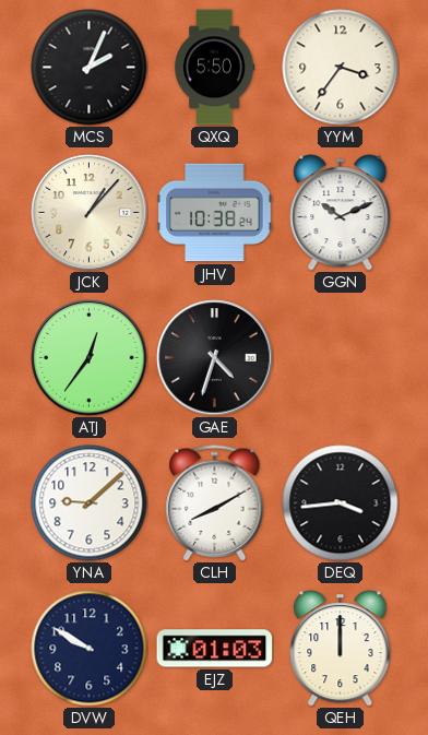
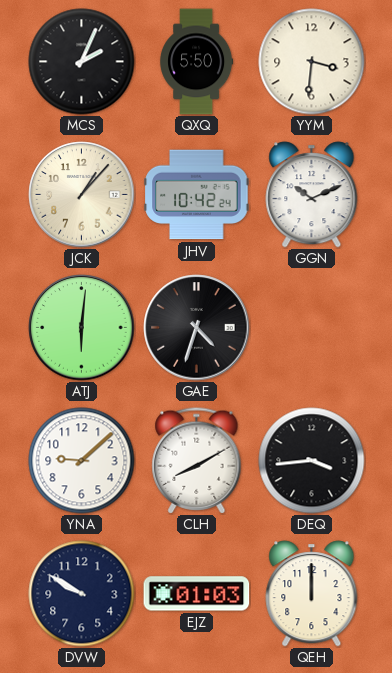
YYM: 3:36 -> 3:31 (312, 62)
JHV: 10:38 -> 10:42 (197, 195)
ATJ: 12:36 -> 6:01 (82, 328)
